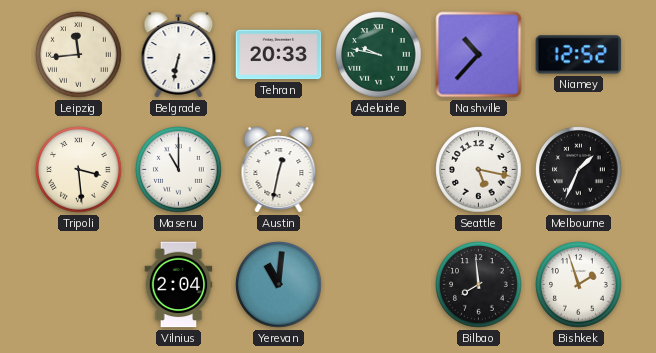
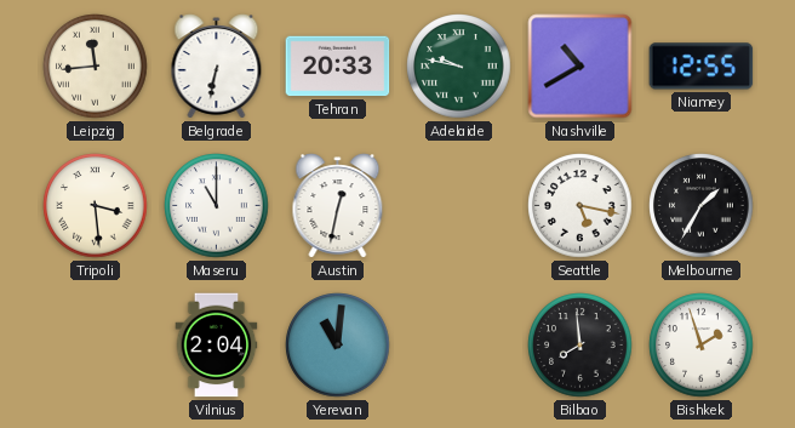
Nashville: 10:37 -> 10:40 (580, 67)
Niamey: 12:52 -> 12:55 (702, 67)
Melbourne: 1:34 -> 1:35 (702, 206)
